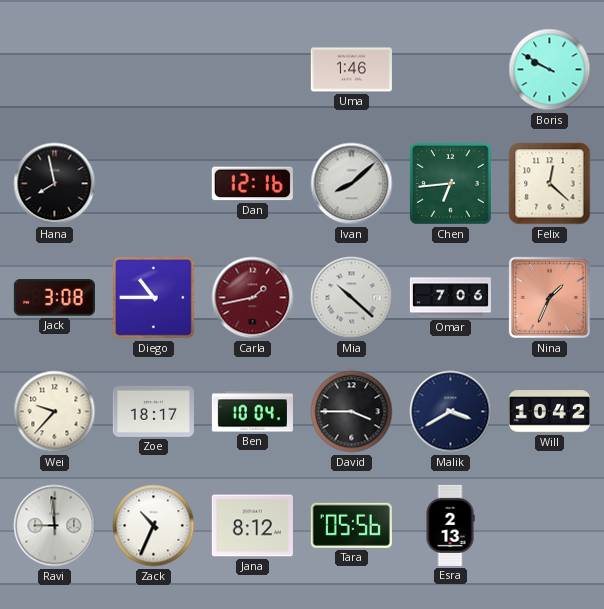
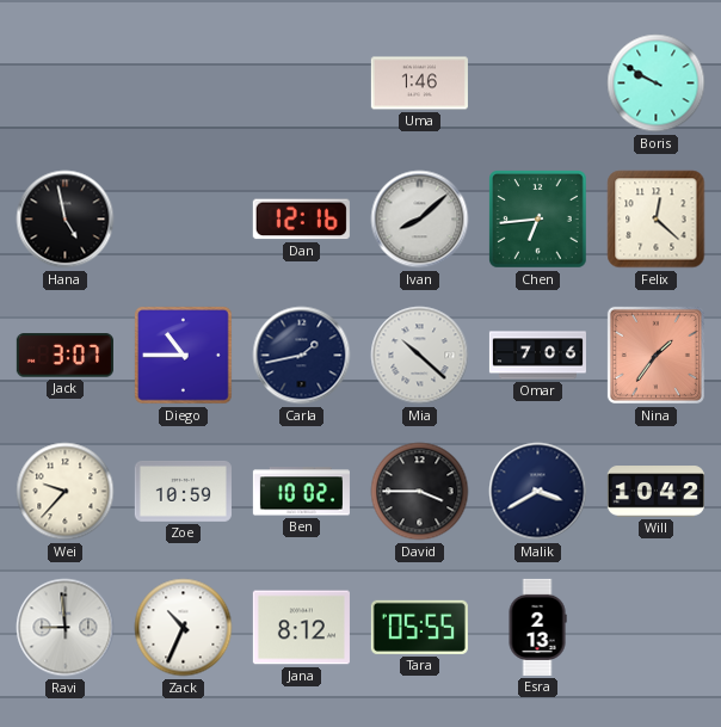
Hana: 7:58 -> 4:58 (66, 220)
Jack: 3:08 -> 3:07 (64, 356)
Carla dial: burgundy -> navy (302, 356)
Nina: 1:34 -> 1:36 (655, 355)
Zoe: 18:17 -> 10:59 (183, 491)
Ben: 10:04 -> 10:02 (301, 492)
Tara: 05:56 -> 05:55 (419, 627)
